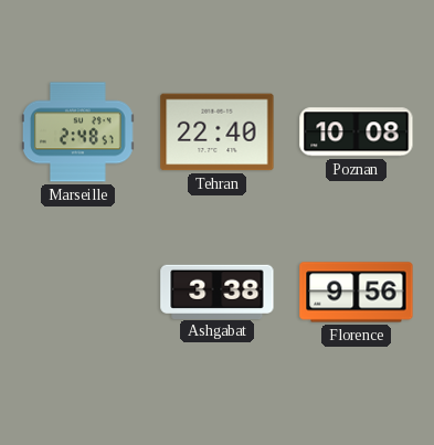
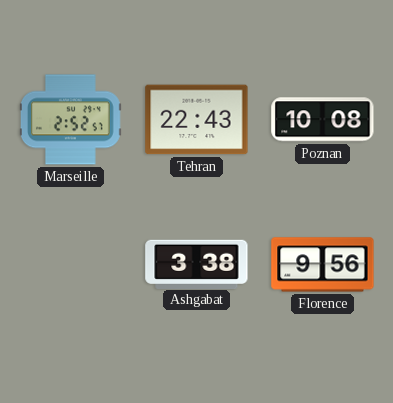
Marseille: 2:48 -> 2:52 (71, 120)
Tehran: 22:40 -> 22:43 (197, 120)
